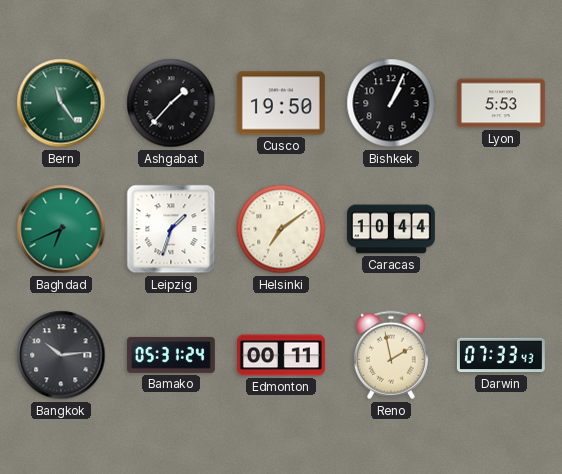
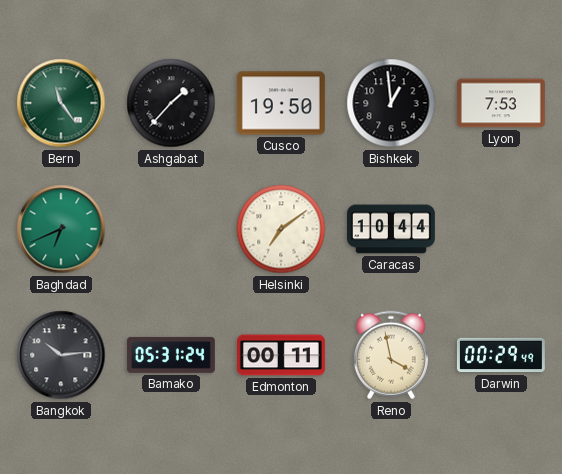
Bishkek: 1:04 -> 12:59 (391, 103)
Lyon: 5:53 -> 7:53 (501, 103)
Leipzig: 1:33 -> none (171, 229)
Reno: 1:58 -> 3:58 (391, 355)
Darwin: 07:33 -> 00:29 (501, 355)
